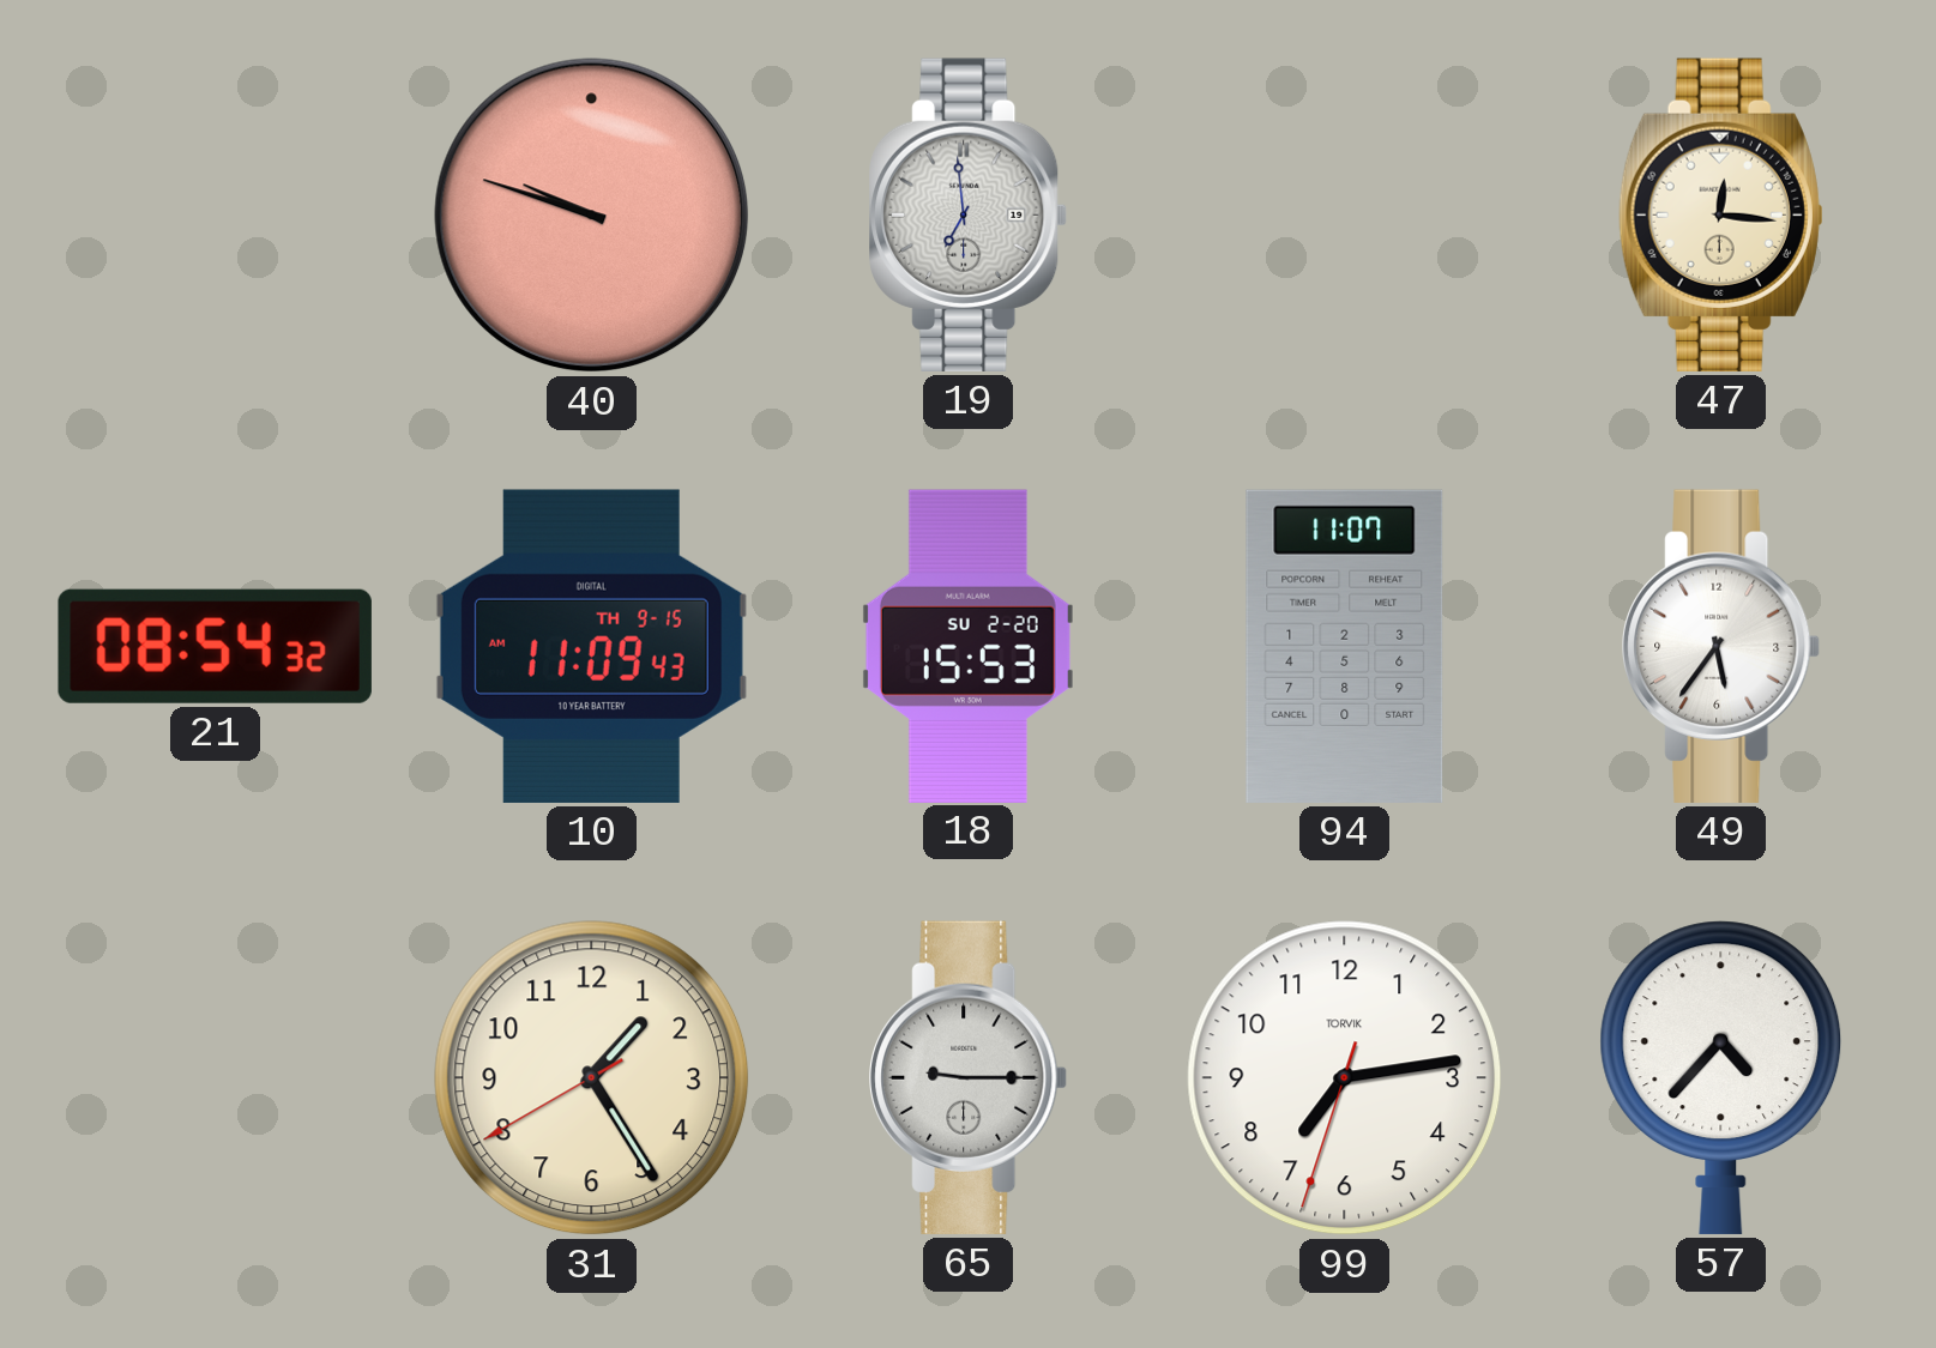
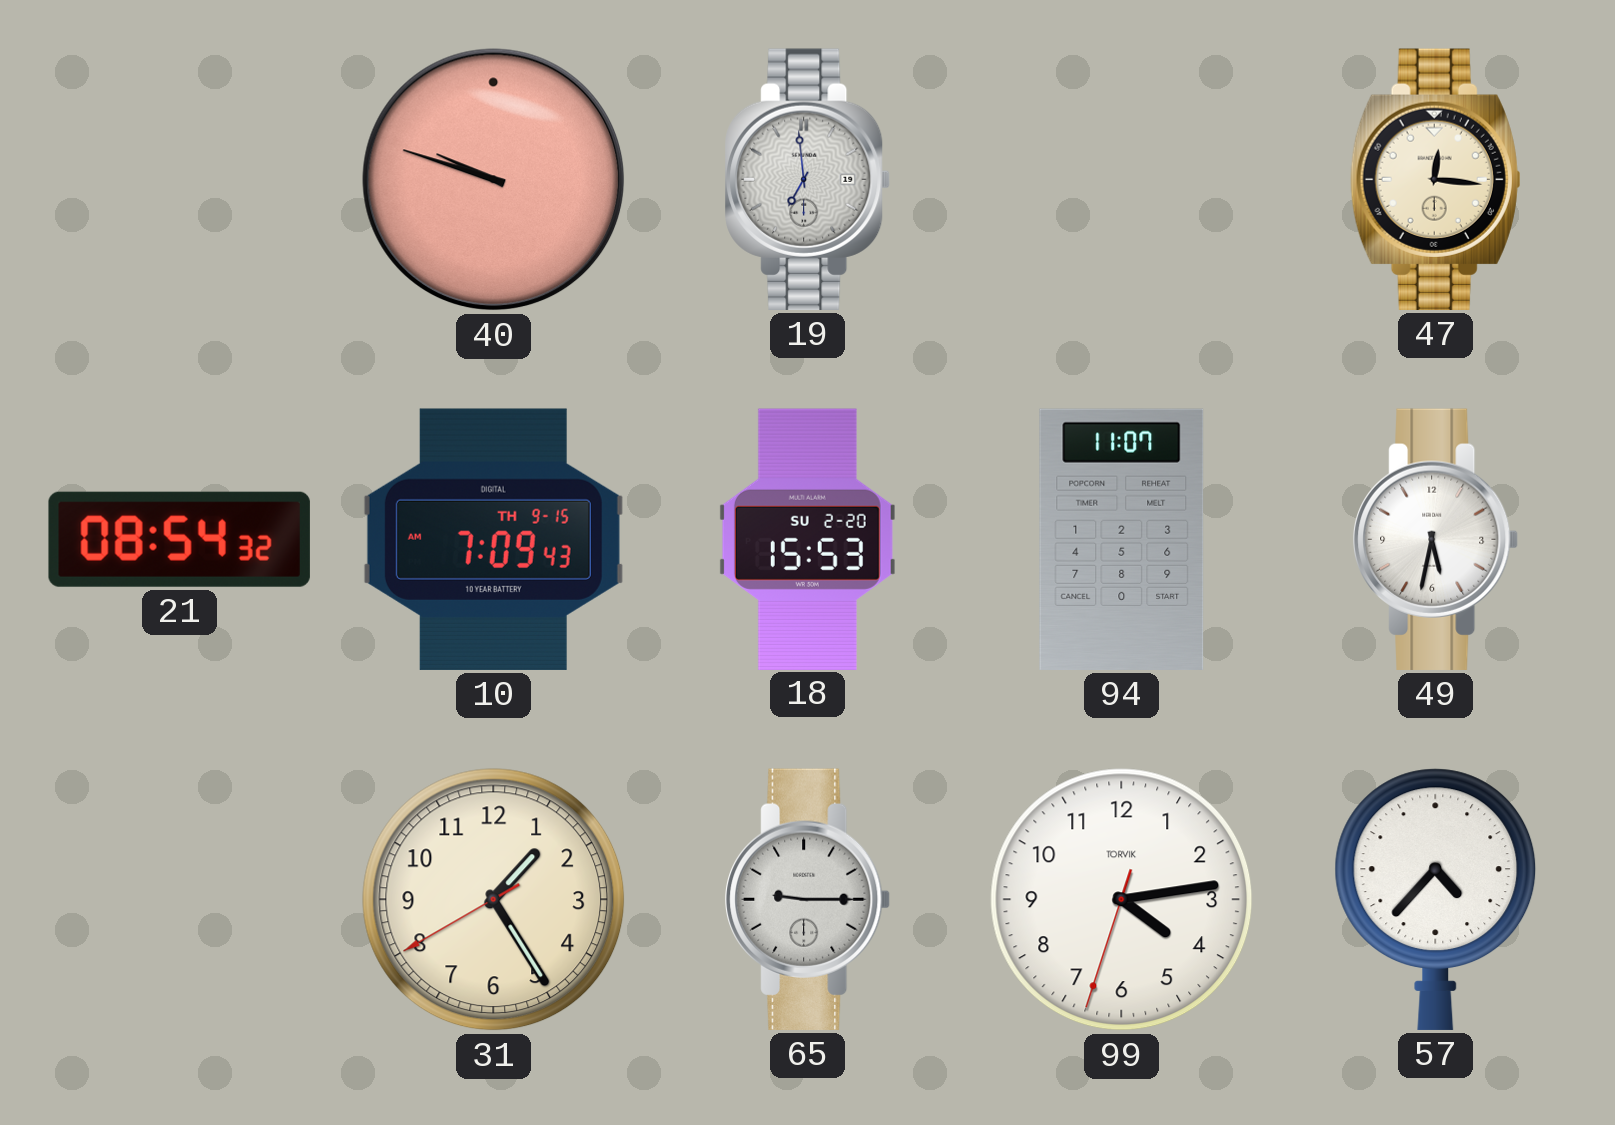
10: 11:09 -> 7:09 (493, 539)
49: 5:36 -> 5:32 (1436, 539)
99: 7:13 -> 4:13 (1122, 900)
